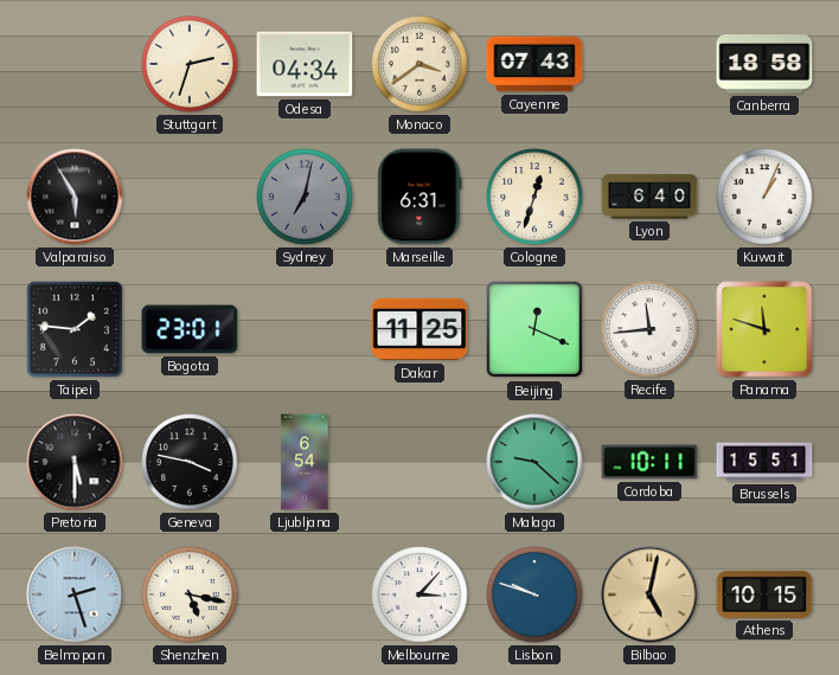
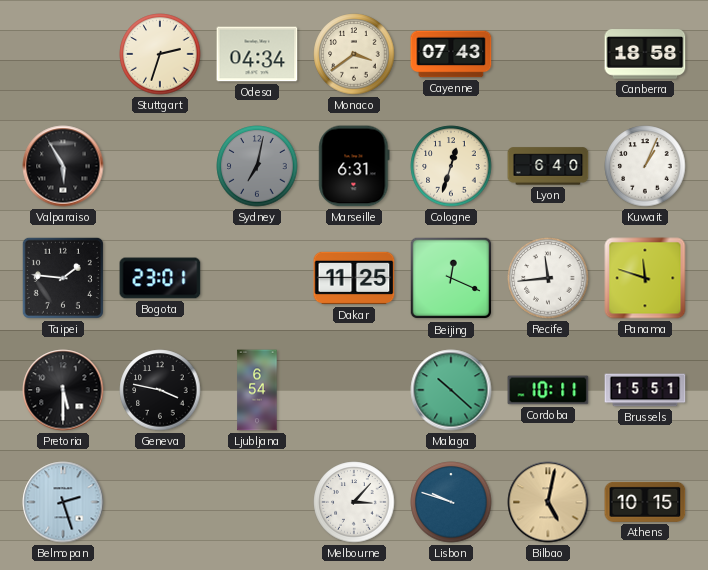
Malaga: 9:22 -> 10:22 (451, 390)
Shenzhen: 5:17 -> none (190, 594)
